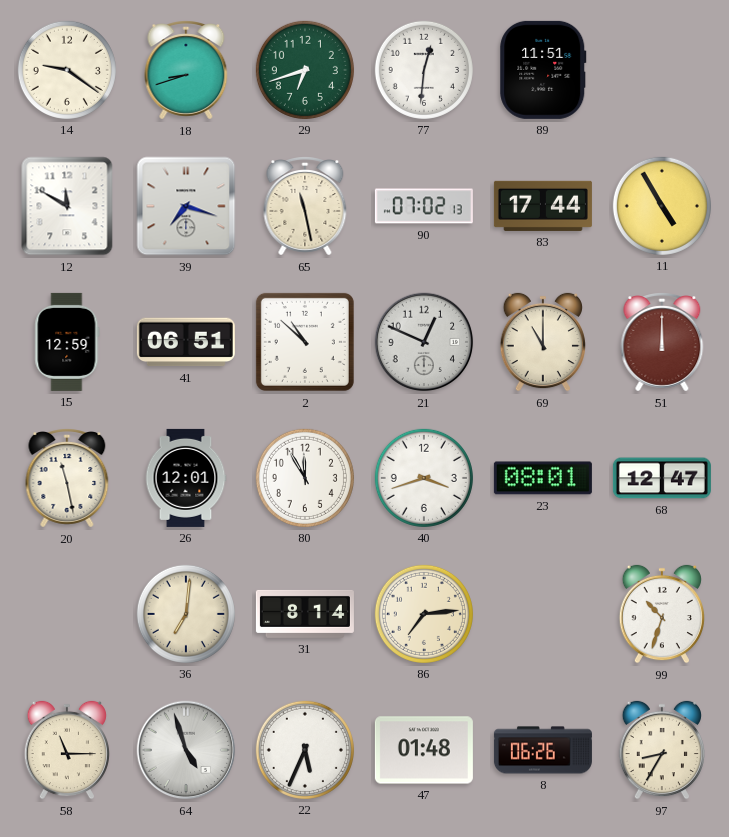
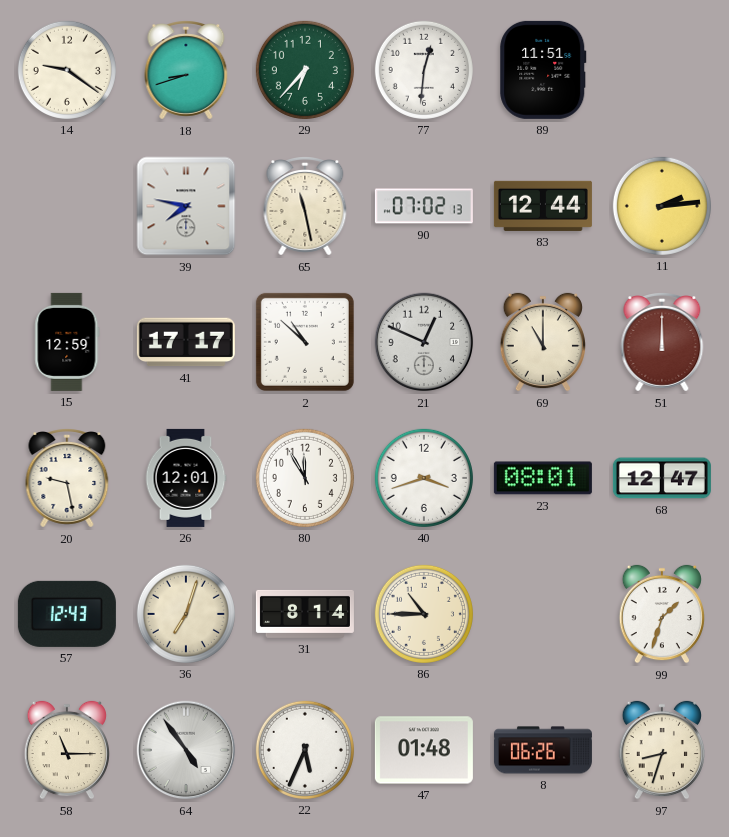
29: 6:42 -> 6:37 (305, 70)
12: 11:50 -> none (67, 206)
39: 7:18 -> 7:47 (186, 206)
83: 17:44 -> 12:44 (543, 206)
11: 4:55 -> 2:14 (662, 206)
41: 06:51 -> 17:17 (186, 342)
20: 11:28 -> 9:28 (67, 479)
57: none -> 12:43 (67, 614)
36: 7:01 -> 7:03 (186, 614)
86: 7:14 -> 10:45 (424, 614)
99: 10:33 -> 1:33 (662, 614)
64: 4:57 -> 4:54 (186, 750)
97: 8:35 -> 8:33 (662, 750)
